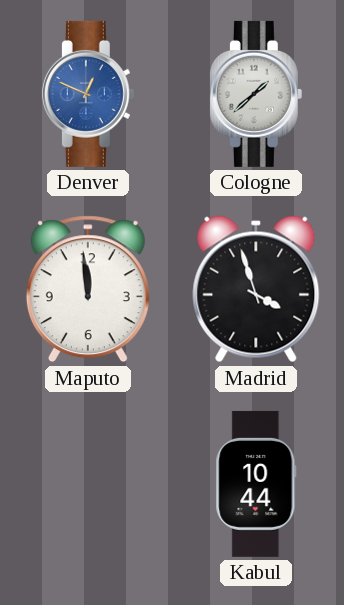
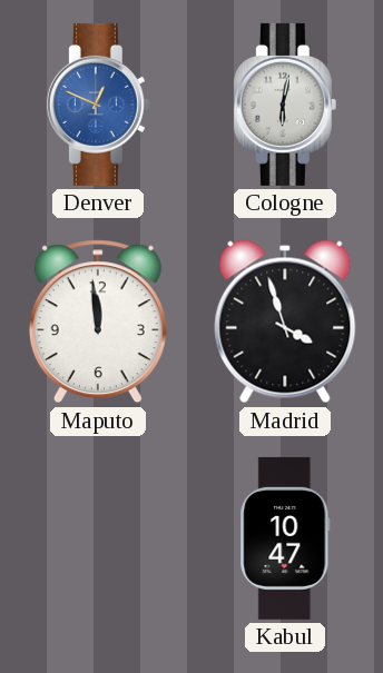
Cologne: 1:38 -> 6:02 (285, 105)
Kabul: 10:44 -> 10:47 (285, 538)
